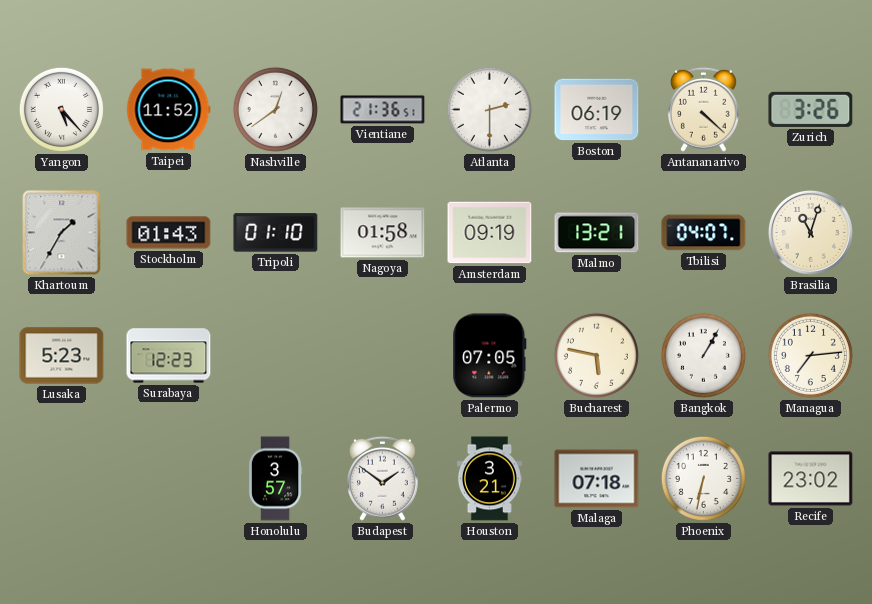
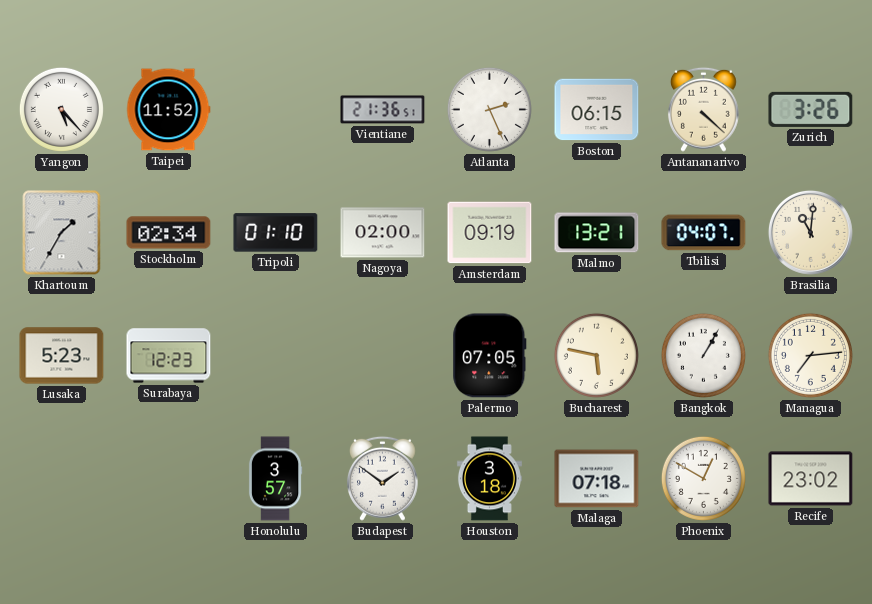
Nashville: 12:39 -> none (275, 109)
Atlanta: 2:30 -> 2:26 (489, 109)
Boston: 06:19 -> 06:15 (597, 110)
Stockholm: 01:43 -> 02:34 (169, 233)
Nagoya: 01:58 -> 02:00 (383, 233)
Brasilia: 11:03 -> 11:01 (810, 232)
Houston: 3:21 -> 3:18 (489, 479)
Phoenix: 6:32 -> 12:50 (703, 478)
